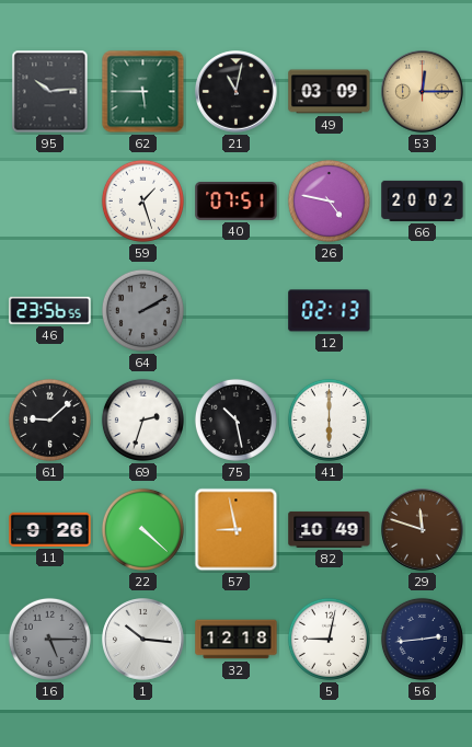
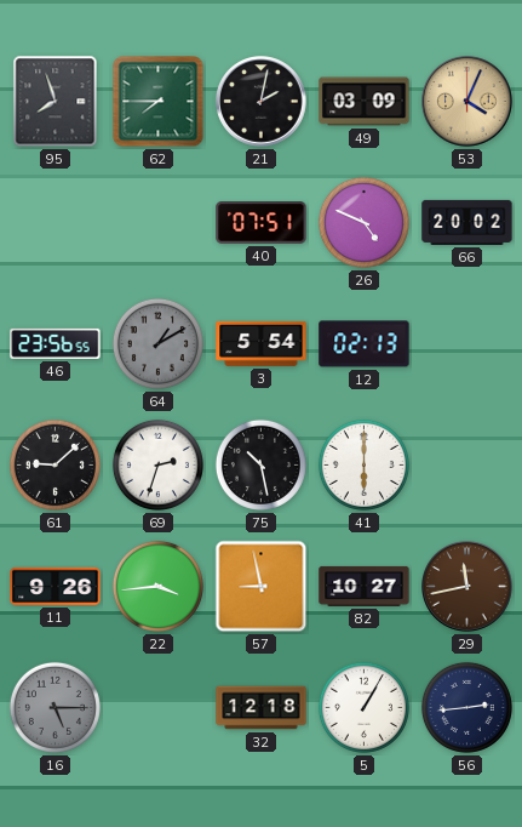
95: 10:14 -> 7:57 (56, 102)
62: 5:45 -> 7:45 (159, 102)
21: 11:02 -> 2:02 (262, 102)
53: 12:15 -> 4:04 (467, 102)
59: 1:27 -> none (142, 200)
26: 4:47 -> 4:49 (363, 222)
64: 2:10 -> 1:10 (157, 343)
3: none -> 5:54 (262, 343)
22: 4:22 -> 3:44 (157, 586)
82: 10:49 -> 10:27 (365, 586)
29: 11:48 -> 11:43 (467, 587)
1: 10:16 -> none (143, 640)
5: 9:02 -> 1:05 (363, 707)
